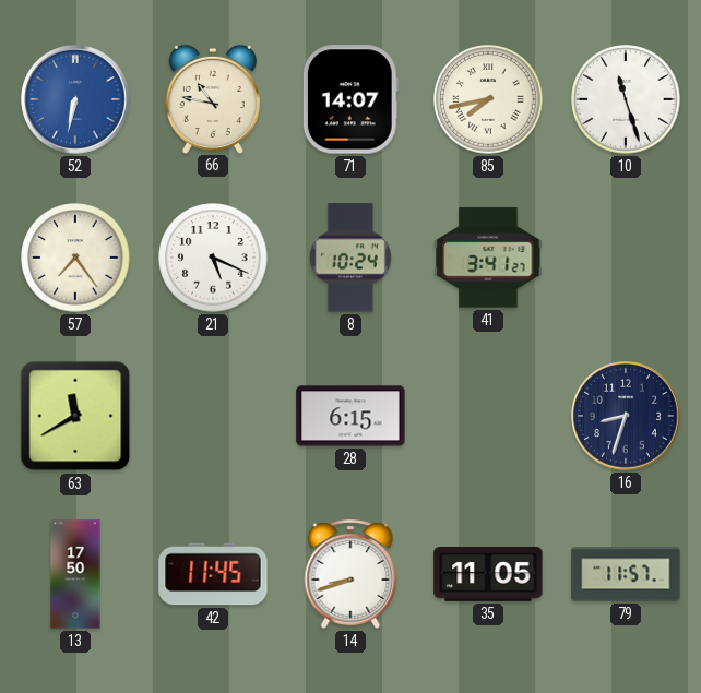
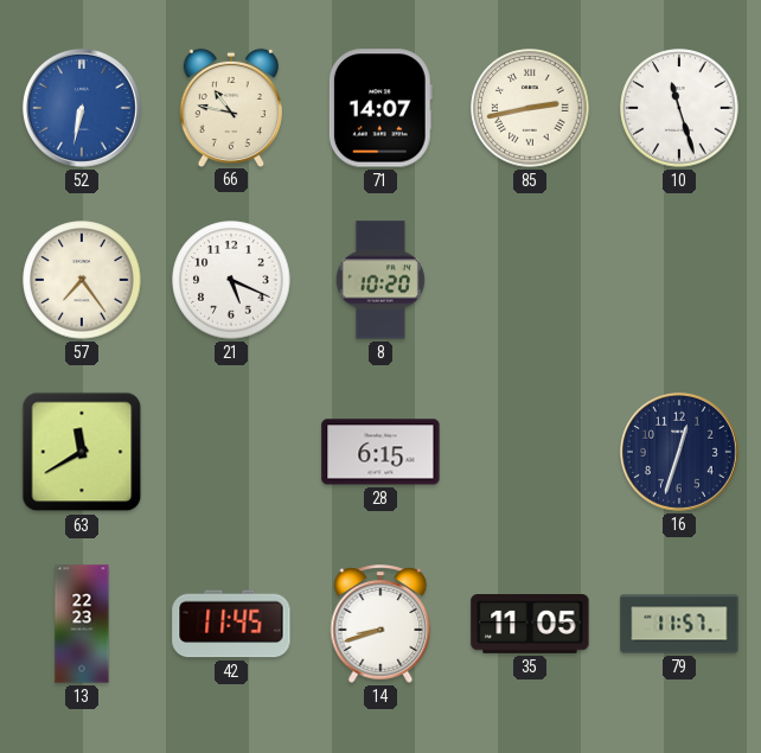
85: 7:43 -> 2:43 (530, 108)
8: 10:24 -> 10:20 (380, 280)
41: 3:41 -> none (488, 258)
16: 8:33 -> 12:33 (679, 452)
13: 17:50 -> 22:23 (82, 624)
